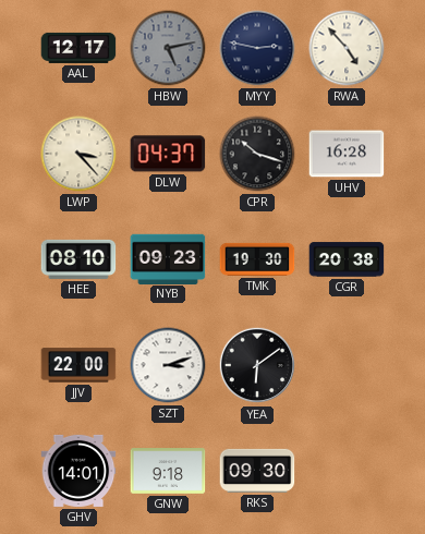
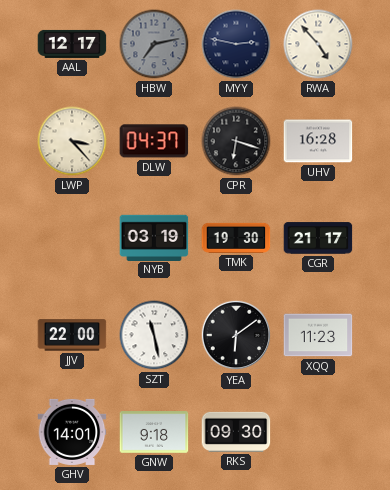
HBW: 5:13 -> 7:13 (154, 44)
CPR: 10:18 -> 6:18 (236, 141)
HEE: 08:10 -> none (78, 259)
NYB: 09:23 -> 03:19 (154, 237)
CGR: 20:38 -> 21:17 (318, 238)
SZT: 3:12 -> 11:28 (154, 335)
XQQ: none -> 11:23 (318, 335)
